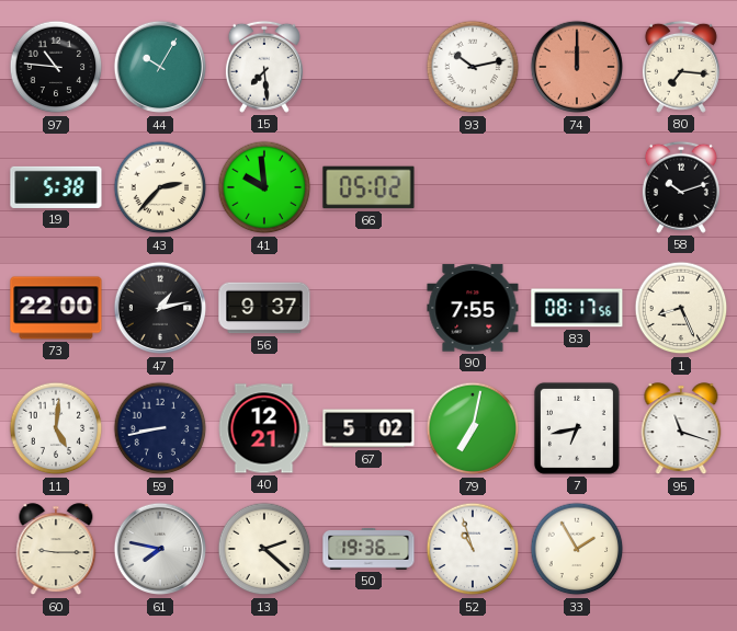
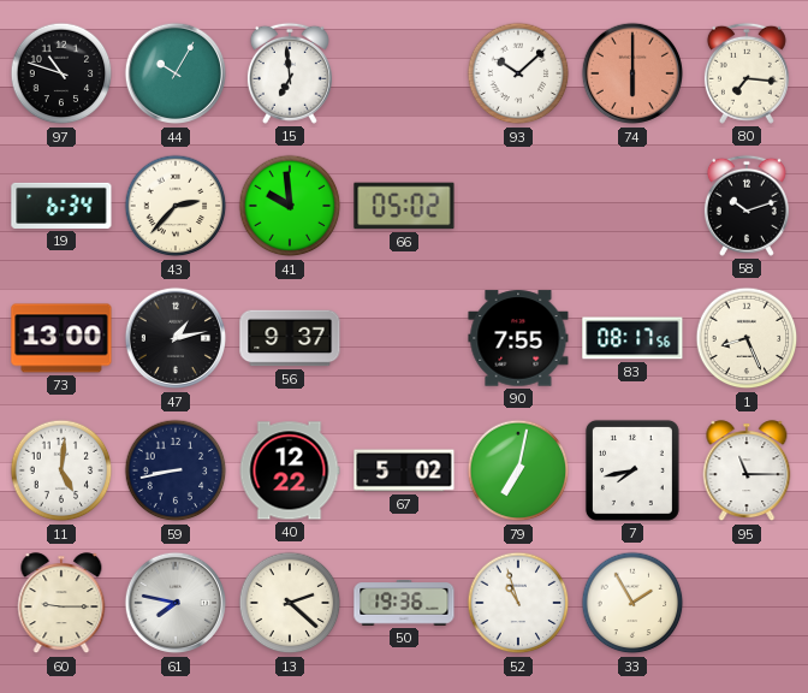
97: 10:46 -> 10:48 (61, 73)
15: 7:29 -> 6:59 (290, 73)
93: 10:13 -> 10:08 (518, 73)
74: 12:00 -> 6:00 (632, 73)
19: 5:38 -> 6:34 (61, 206)
73: 22:00 -> 13:00 (61, 338)
40: 12:21 -> 12:22 (290, 470)
7: 6:43 -> 7:43 (632, 470)
95: 11:18 -> 11:15 (747, 472)
